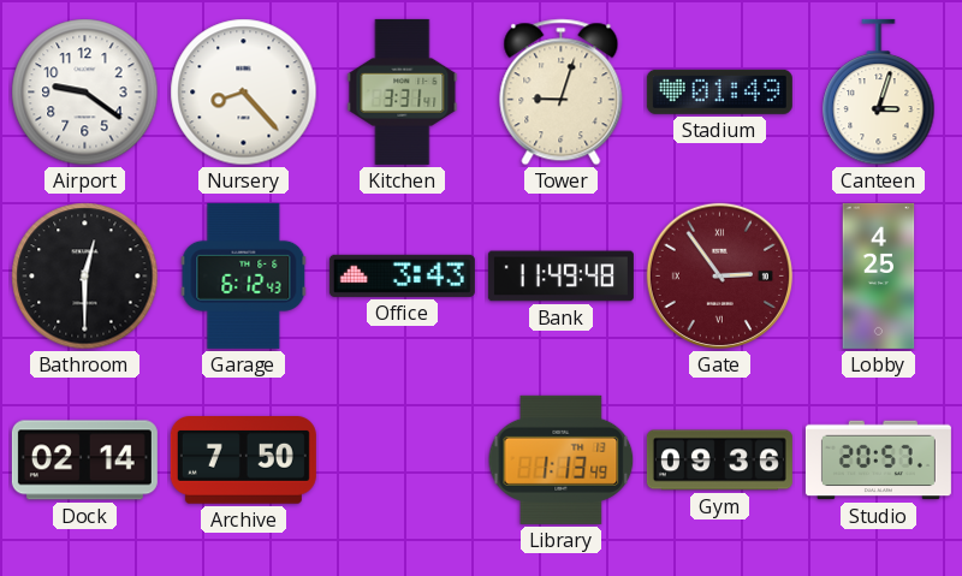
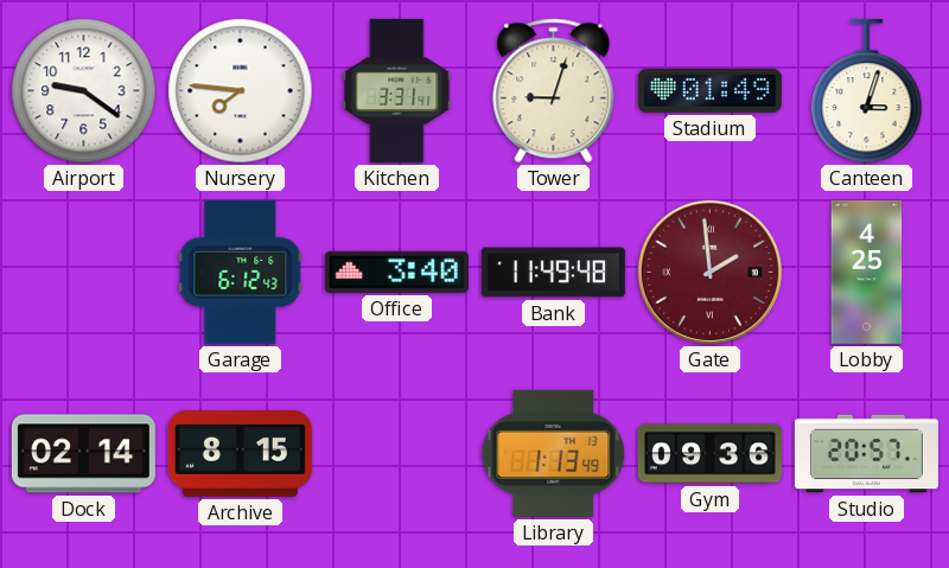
Nursery: 8:23 -> 7:46 (241, 91)
Bathroom: 12:30 -> none (85, 277)
Office: 3:43 -> 3:40 (396, 272)
Gate: 2:54 -> 1:59 (709, 272)
Archive: 7:50 -> 8:15 (240, 454)
